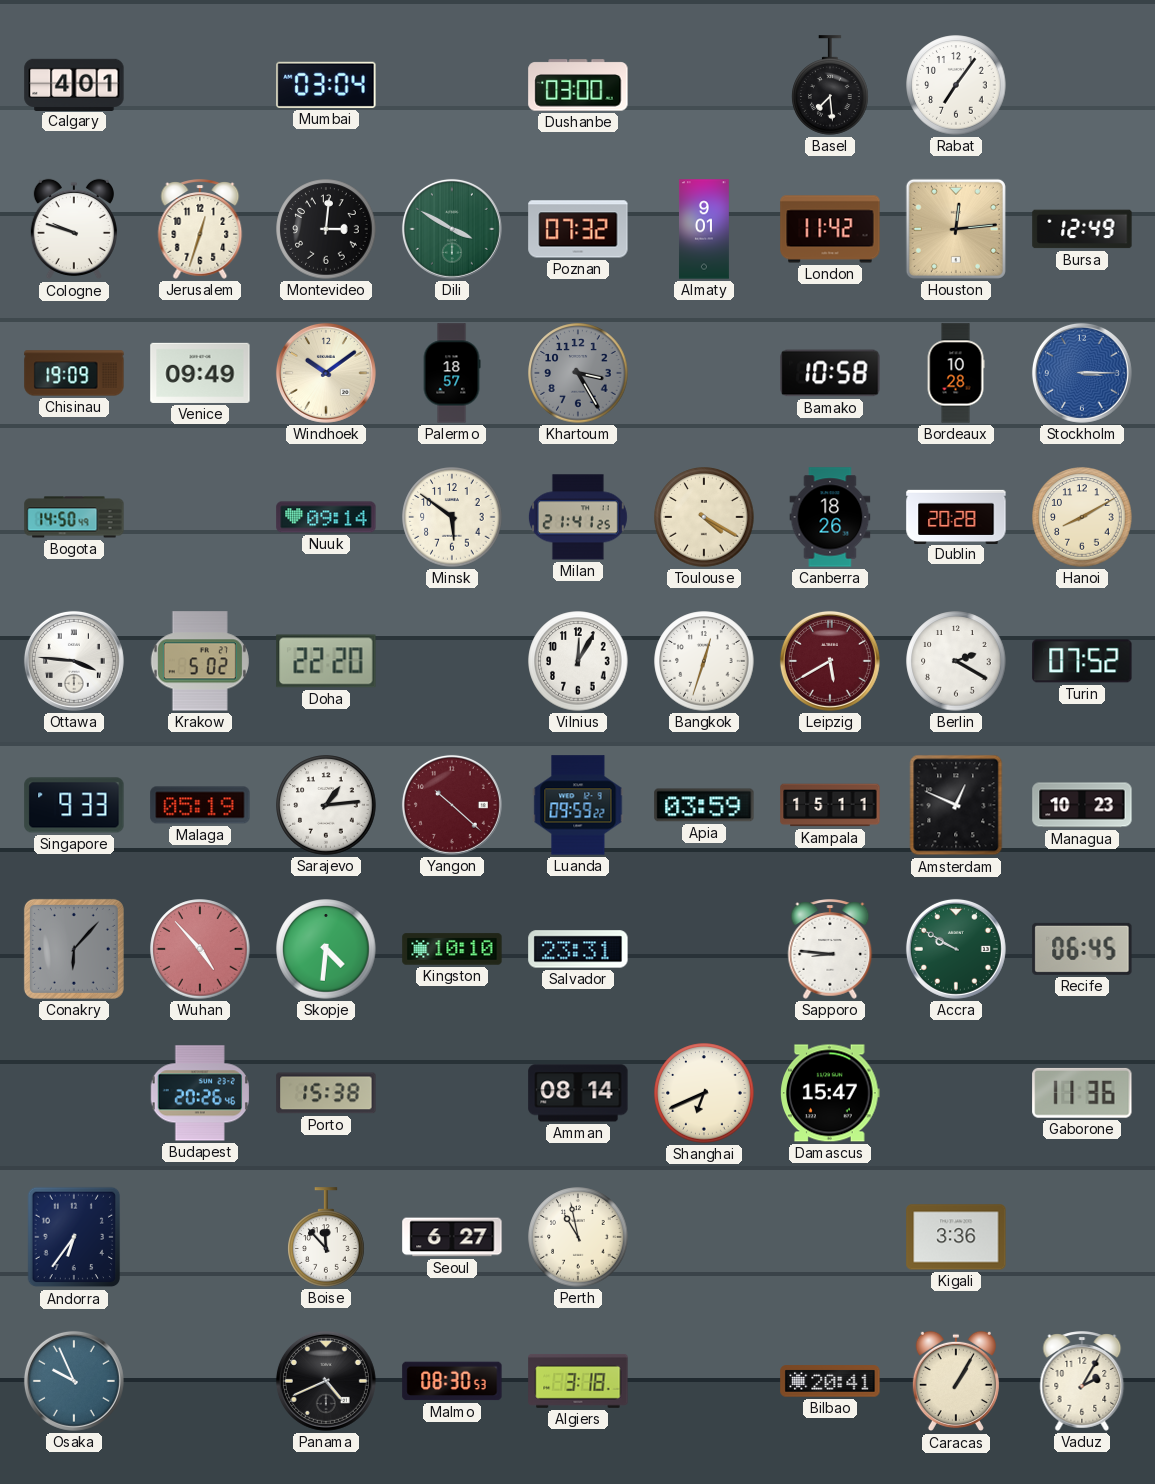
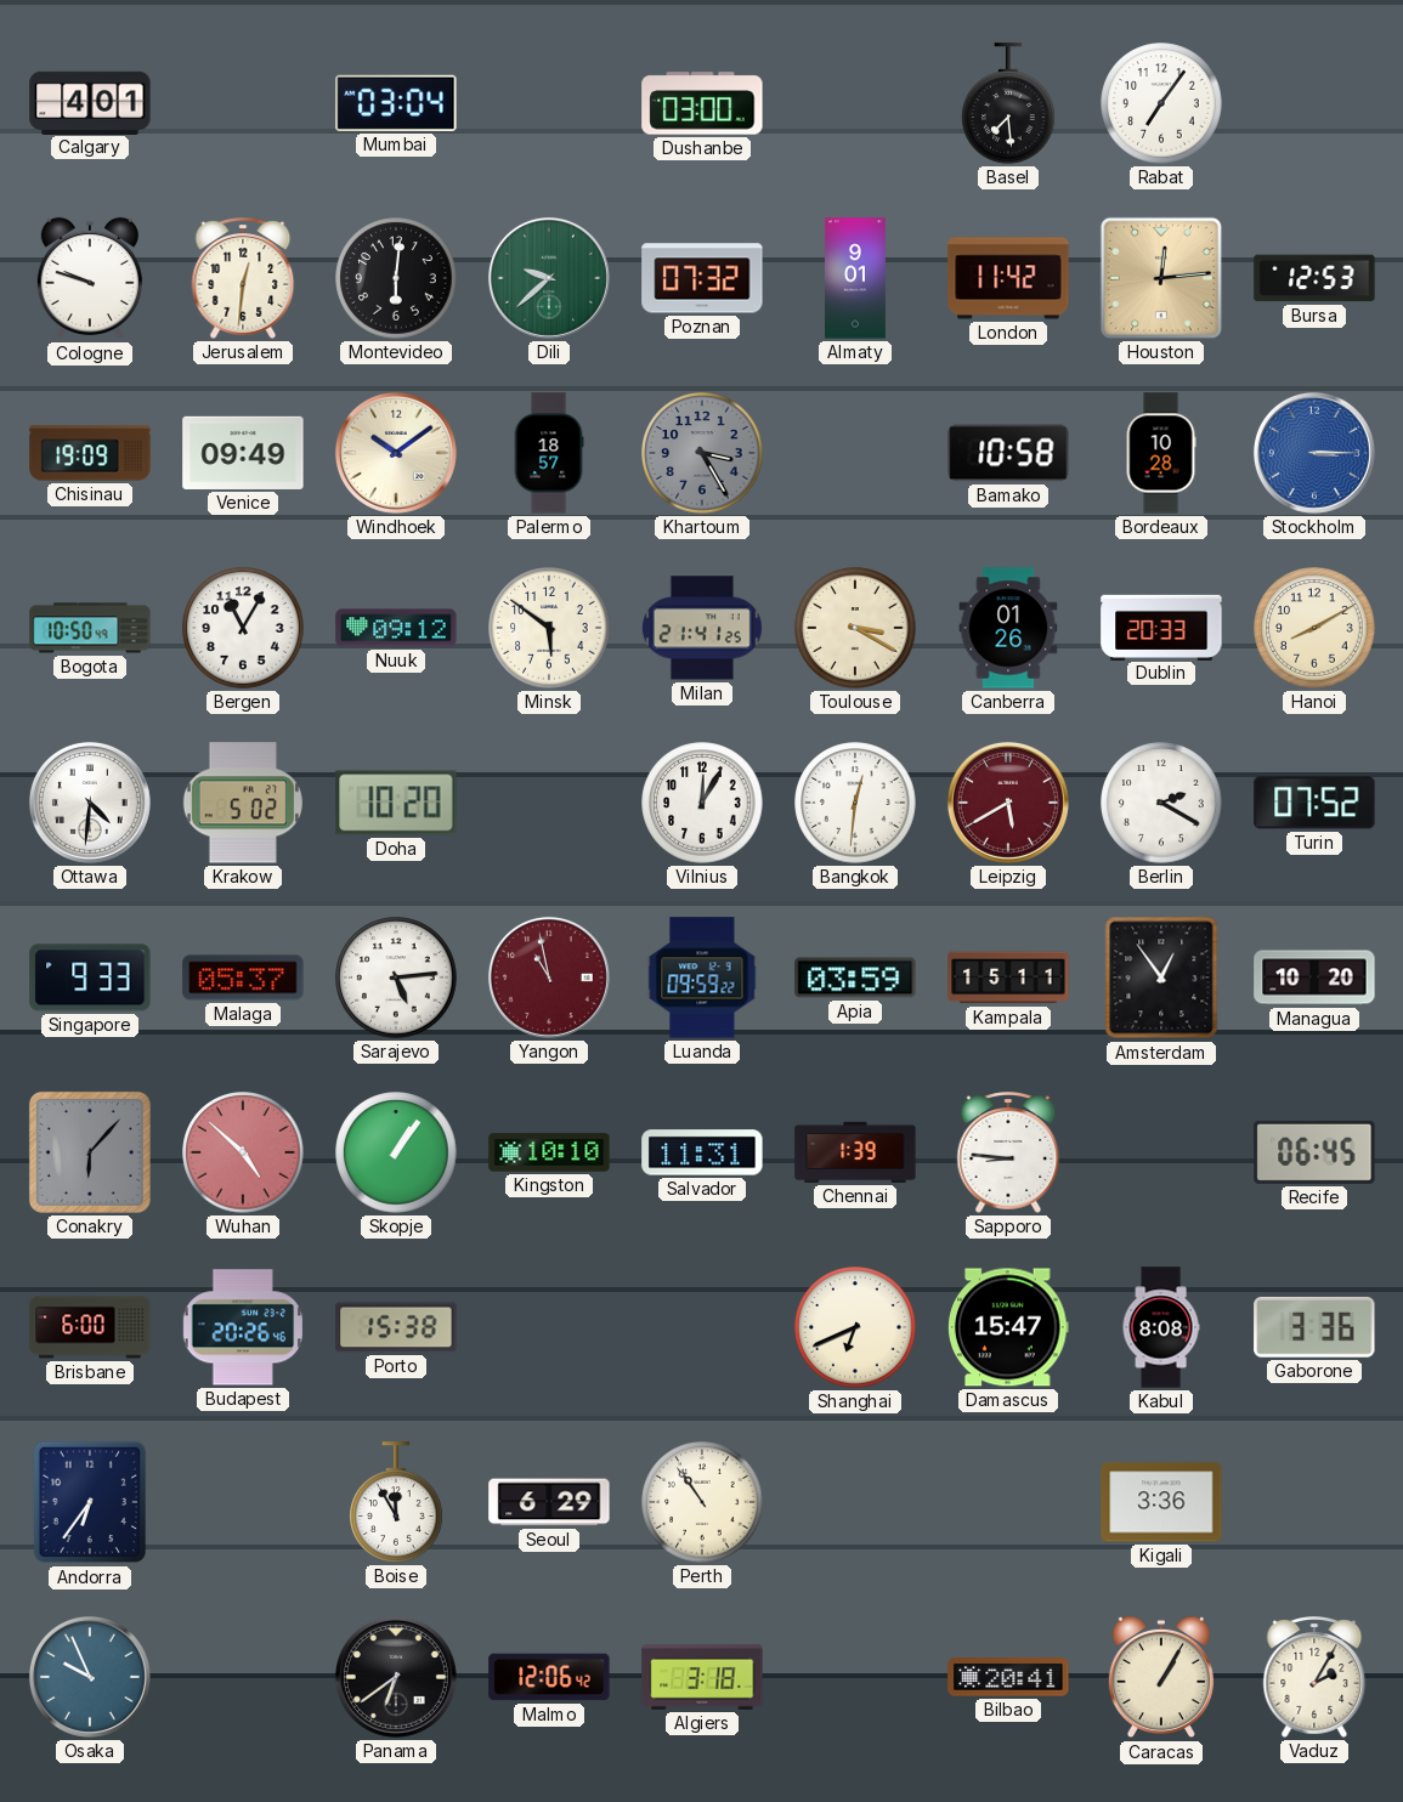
Jerusalem: 12:33 -> 12:31 (243, 278)
Montevideo: 3:01 -> 6:01 (396, 278)
Dili: 3:50 -> 9:38 (549, 278)
Bursa: 12:49 -> 12:53 (1314, 278)
Bogota: 14:50 -> 10:50 (90, 628)
Bergen: none -> 11:05 (243, 628)
Nuuk: 09:14 -> 09:12 (396, 628)
Toulouse: 4:20 -> 3:20 (855, 628)
Canberra: 18:26 -> 01:26 (1008, 628)
Dublin: 20:28 -> 20:33 (1161, 627)
Ottawa: 3:46 -> 4:31 (90, 803)
Doha: 22:20 -> 10:20 (396, 803)
Bangkok: 12:33 -> 12:31 (855, 803)
Malaga: 05:19 -> 05:37 (243, 977)
Sarajevo: 1:14 -> 5:14 (396, 977)
Yangon: 10:22 -> 10:58 (549, 977)
Amsterdam: 12:49 -> 12:54 (1161, 977)
Managua: 10:23 -> 10:20 (1314, 977)
Wuhan: 4:53 -> 4:52 (243, 1152)
Skopje: 4:31 -> 1:06 (396, 1152)
Salvador: 23:31 -> 11:31 (702, 1152)
Chennai: none -> 1:39 (855, 1152)
Accra: 9:50 -> none (956, 949)
Brisbane: none -> 6:00 (90, 1327)
Amman: 08:14 -> none (578, 1093)
Kabul: none -> 8:08 (1161, 1327)
Gaborone: 11:36 -> 3:36 (1314, 1327)
Boise: 11:53 -> 11:55 (396, 1502)
Seoul: 6:27 -> 6:29 (549, 1502)
Perth: 10:58 -> 10:54 (702, 1502)
Panama: 4:41 -> 6:39 (396, 1677)
Malmo: 08:30 -> 12:06 (549, 1677)
